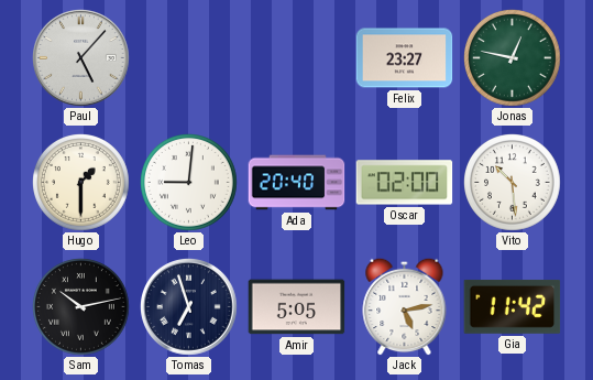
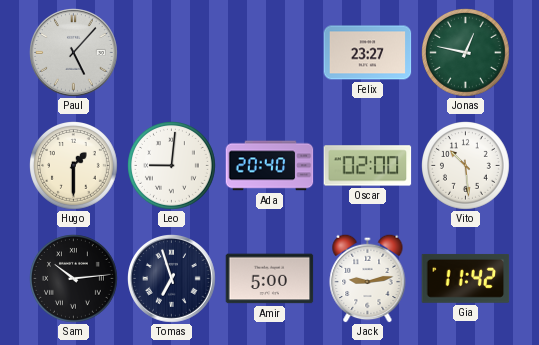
Sam: 10:13 -> 10:14 (74, 279)
Amir: 5:05 -> 5:00 (270, 279)
Jack: 5:13 -> 9:13 (368, 278)
